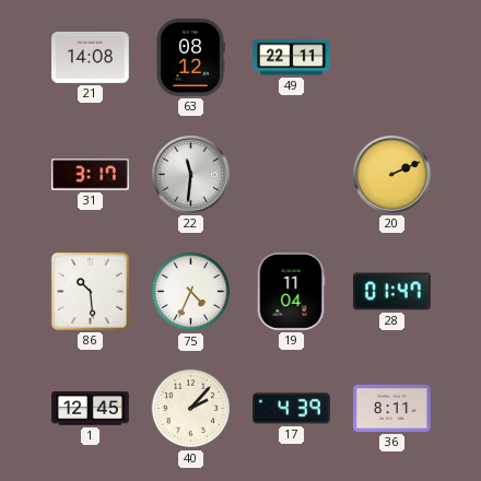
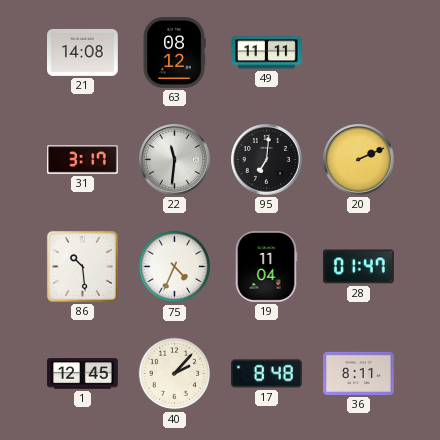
49: 22:11 -> 11:11 (267, 53)
95: none -> 7:01 (267, 160)
17: 4:39 -> 8:48 (267, 374)
